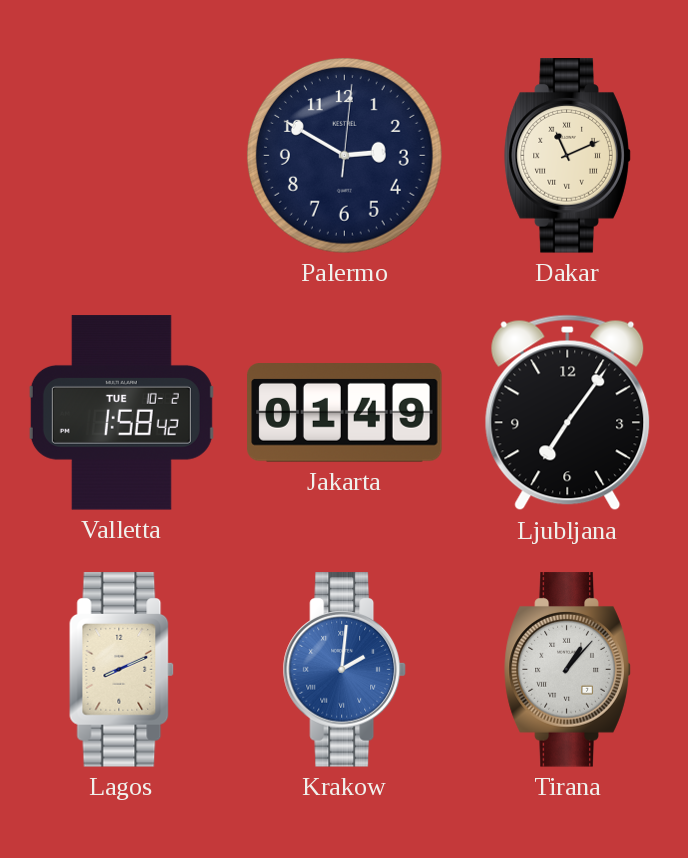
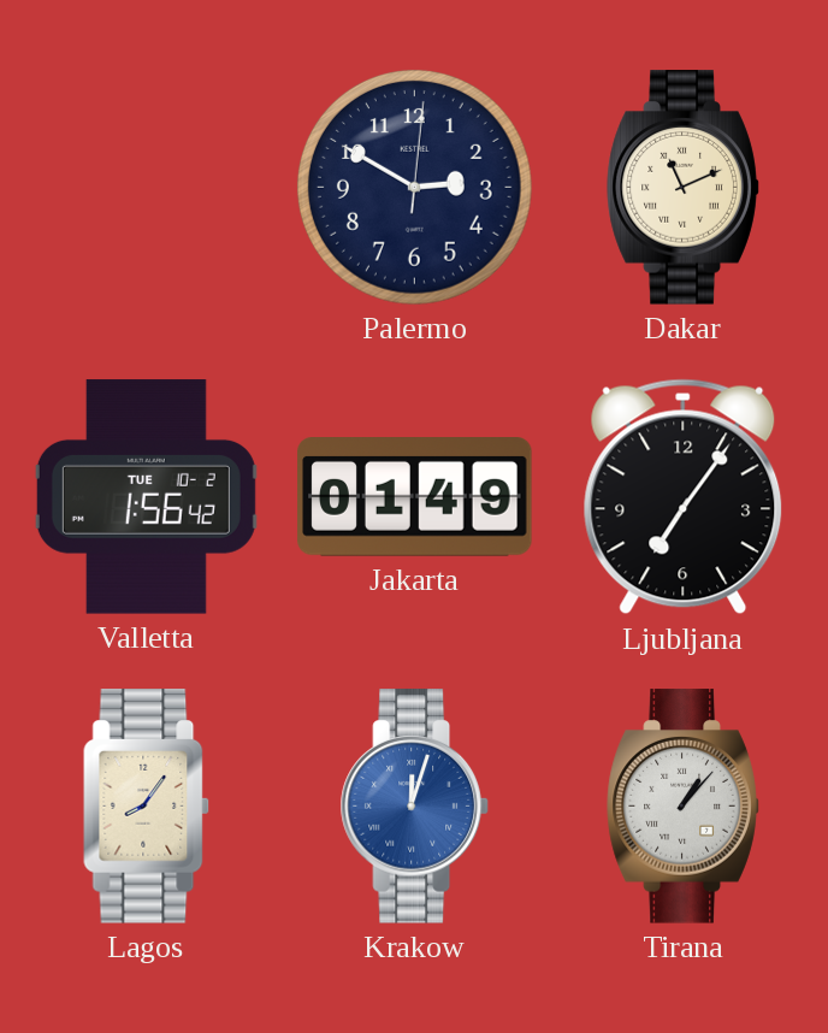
Valletta: 1:58 -> 1:56 (146, 497)
Lagos: 8:11 -> 8:06 (146, 807)
Krakow: 2:01 -> 12:03 (414, 807)
